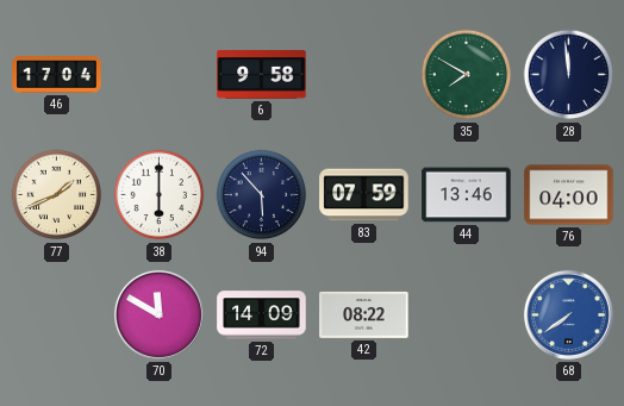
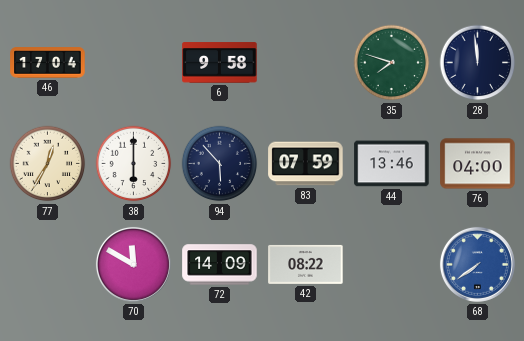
35: 7:50 -> 7:48 (392, 63)
77: 1:41 -> 12:35 (48, 164)
